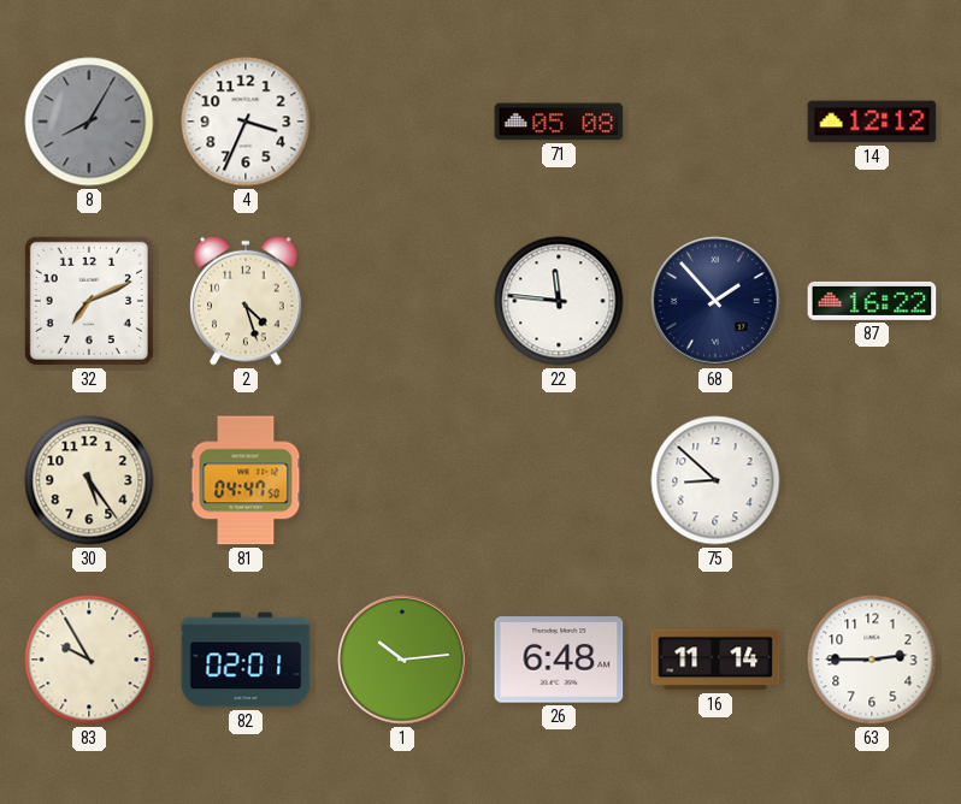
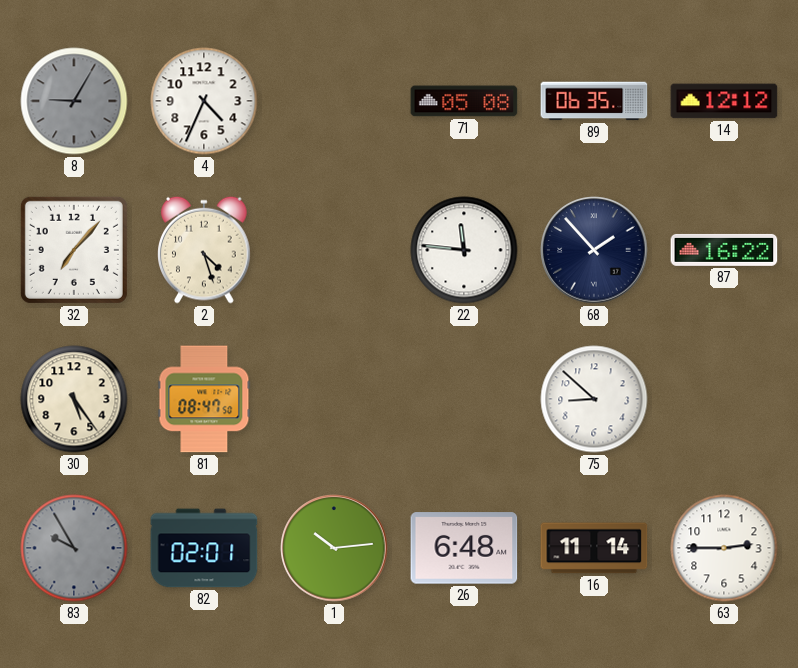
8: 8:05 -> 9:05 (74, 101)
4: 3:34 -> 4:34 (204, 101)
89: none -> 06:35 (594, 101)
32: 7:11 -> 7:07 (74, 250)
81: 04:47 -> 08:47 (204, 399)
83 dial: cream -> grey (74, 548)
